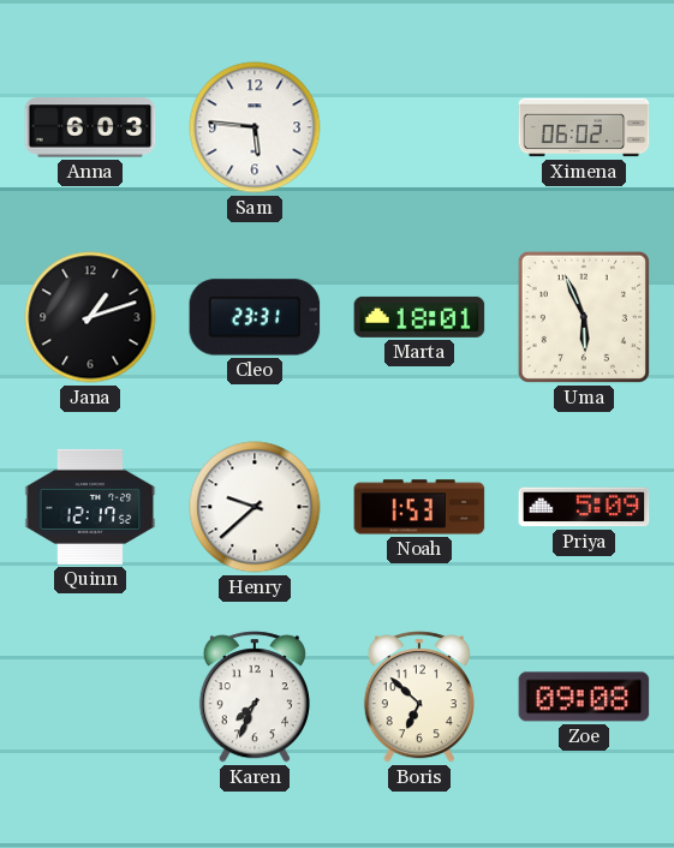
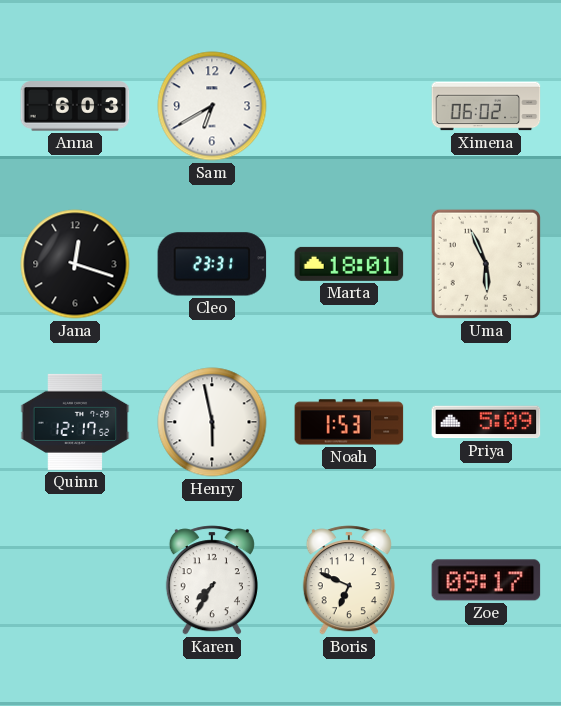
Sam: 5:46 -> 6:40 (212, 106)
Jana: 1:12 -> 12:18 (75, 264)
Henry: 9:38 -> 5:58 (212, 422)
Karen: 7:34 -> 7:35 (212, 580)
Boris: 6:52 -> 6:49 (349, 580)
Zoe: 09:08 -> 09:17 (486, 580)
